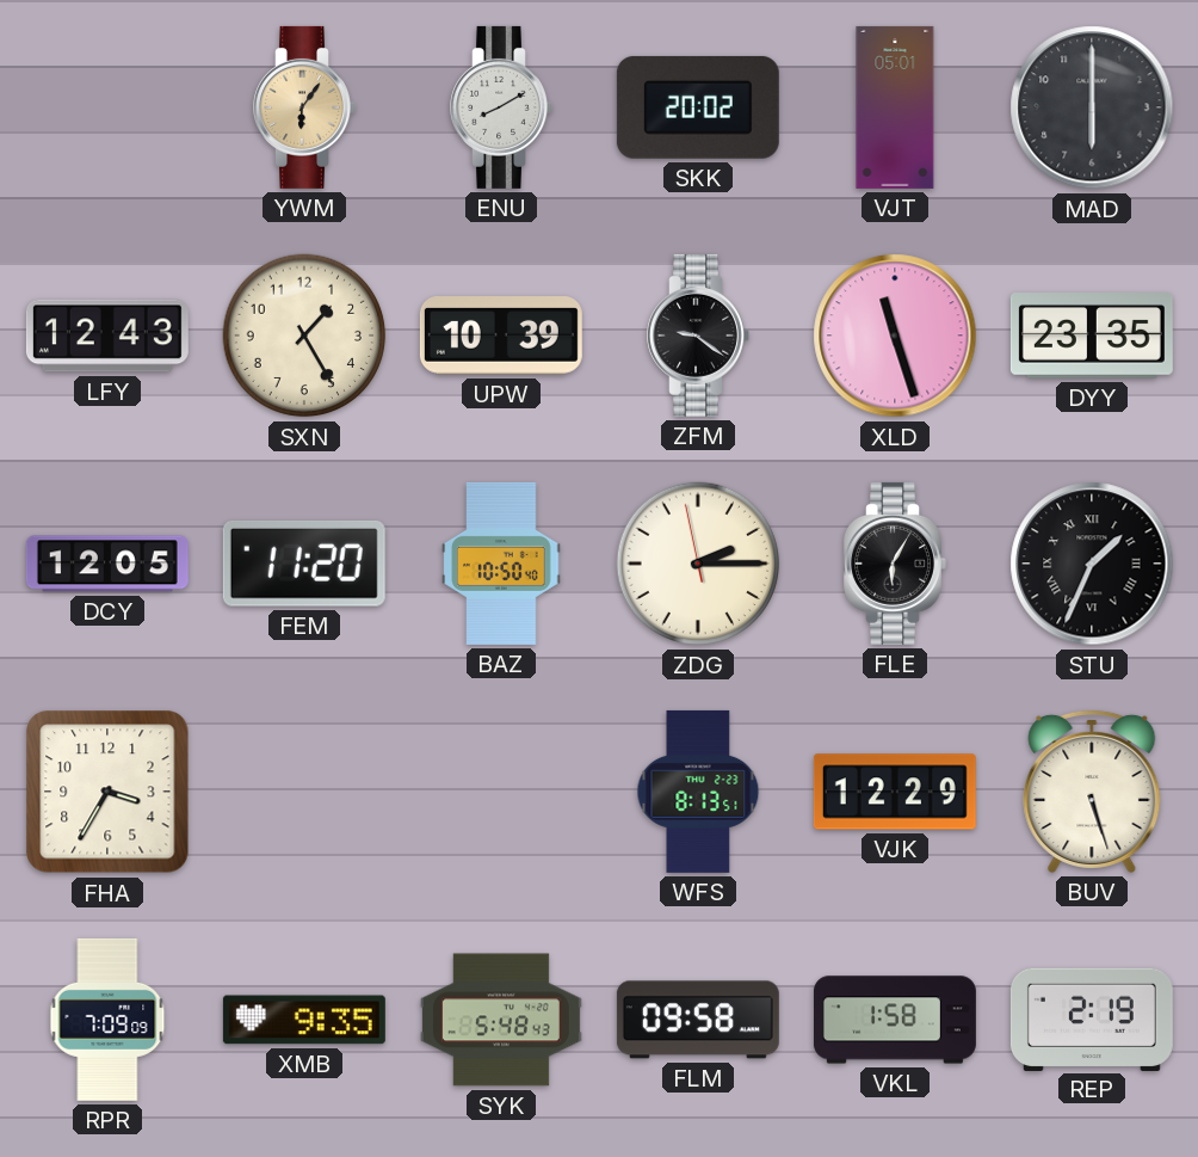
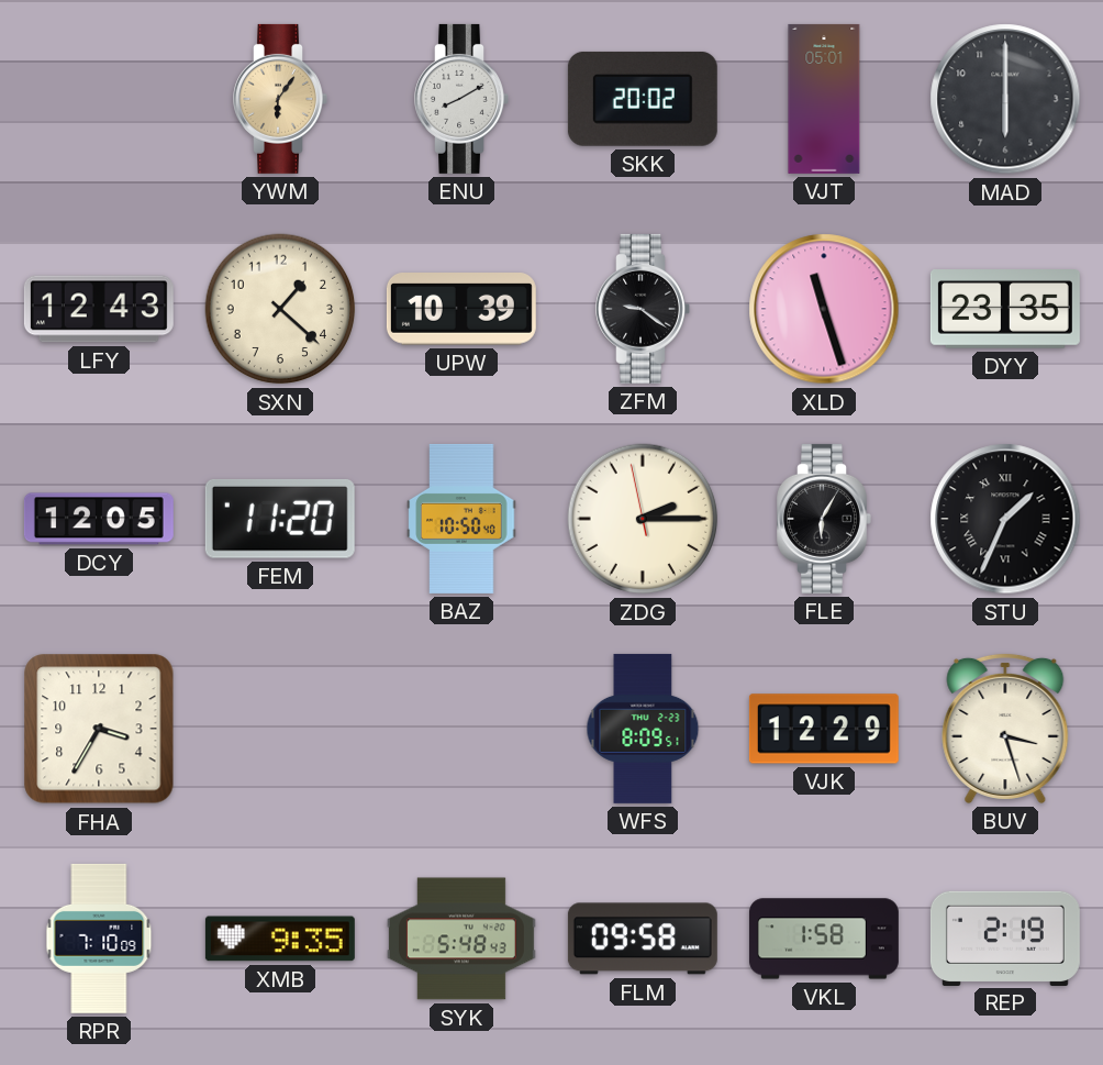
SXN: 1:25 -> 1:22 (280, 309)
WFS: 8:13 -> 8:09 (643, 729)
BUV: 5:27 -> 3:27 (1005, 728)
RPR: 7:09 -> 7:10 (99, 939)
